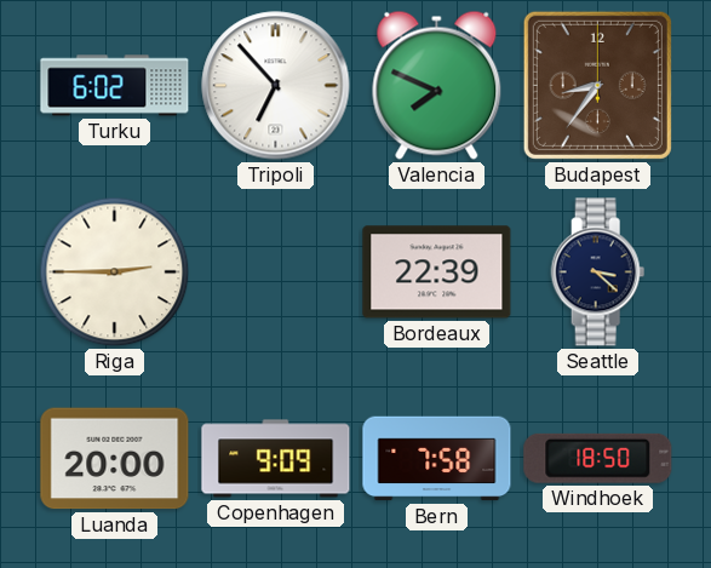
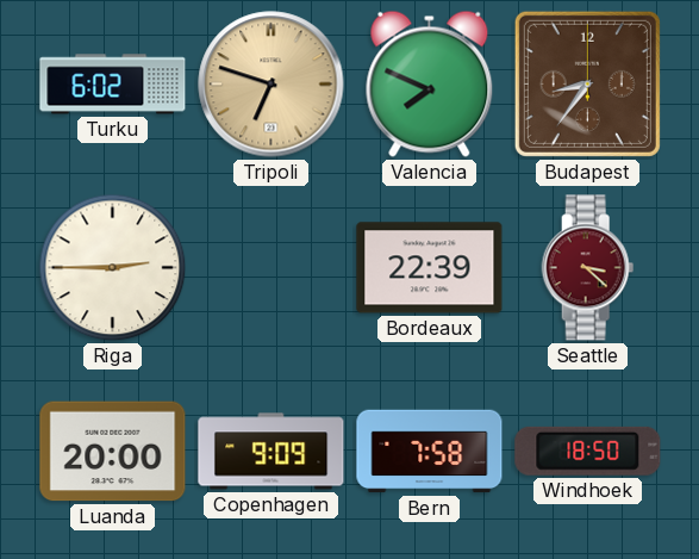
Tripoli: 6:53 -> 6:48 (272, 85)
Tripoli dial: white -> champagne (272, 85)
Seattle dial: navy -> burgundy (588, 268)
